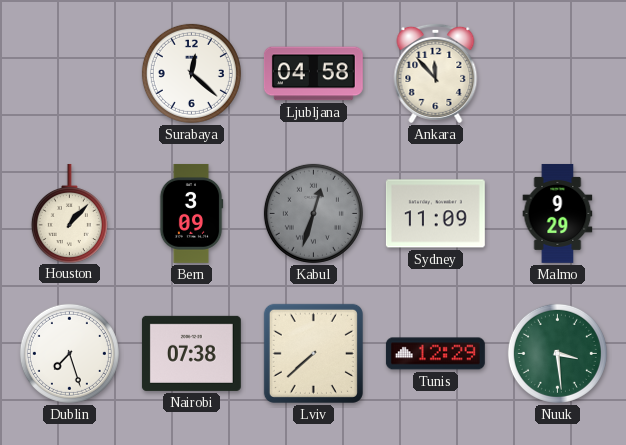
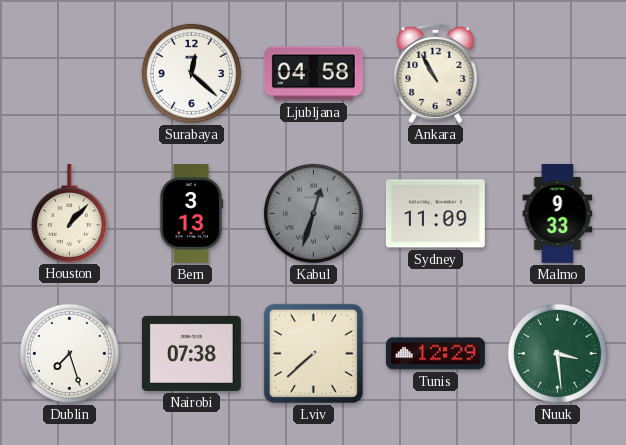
Ankara: 11:53 -> 10:55 (436, 73)
Bern: 3:09 -> 3:13 (191, 213)
Malmo: 9:29 -> 9:33 (558, 213)
